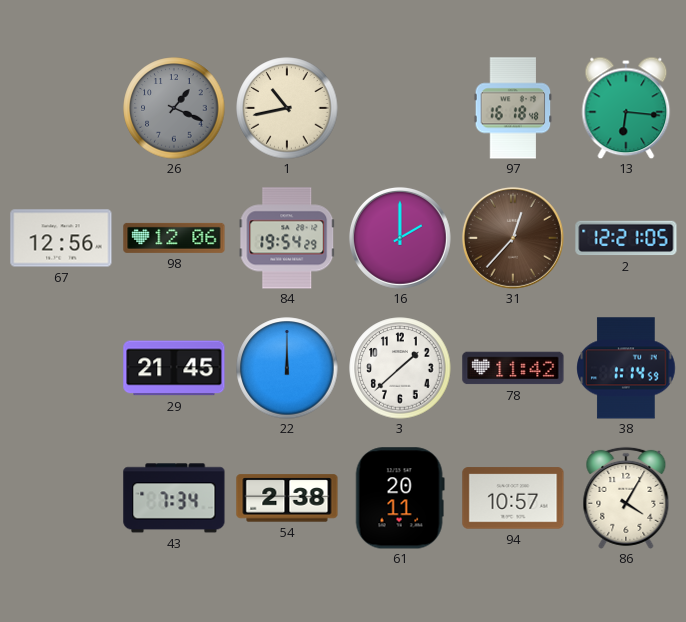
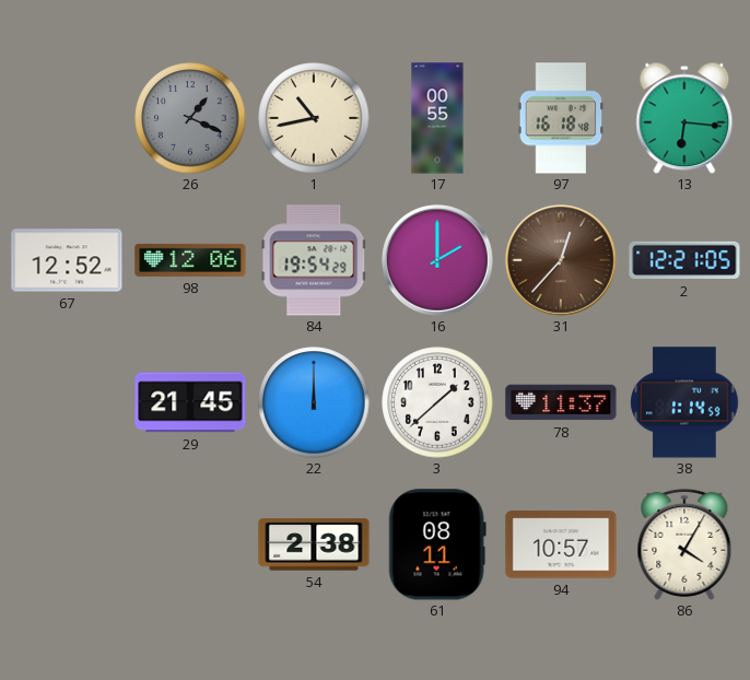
17: none -> 00:55 (437, 118)
67: 12:56 -> 12:52 (67, 260)
78: 11:42 -> 11:37 (561, 402)
43: 7:34 -> none (174, 498)
61: 20:11 -> 08:11 (437, 544)
